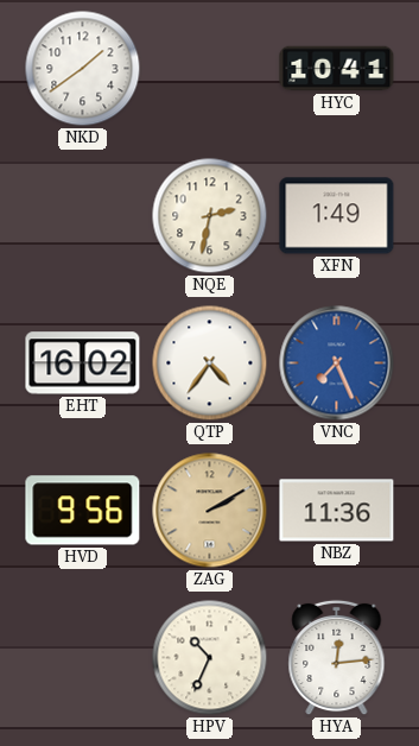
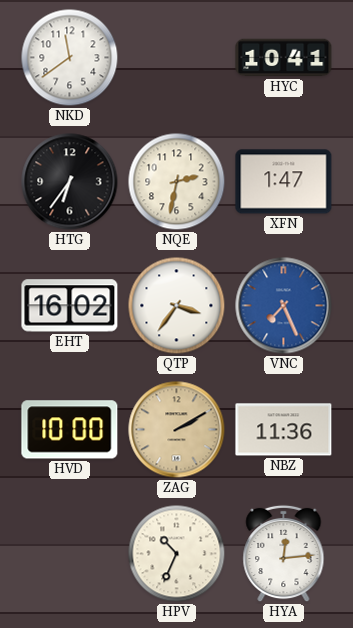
NKD: 1:39 -> 11:39 (70, 58)
HTG: none -> 6:36 (70, 182)
XFN: 1:49 -> 1:47 (284, 182)
QTP: 4:36 -> 3:36 (177, 306)
HVD: 9:56 -> 10:00 (70, 430)
